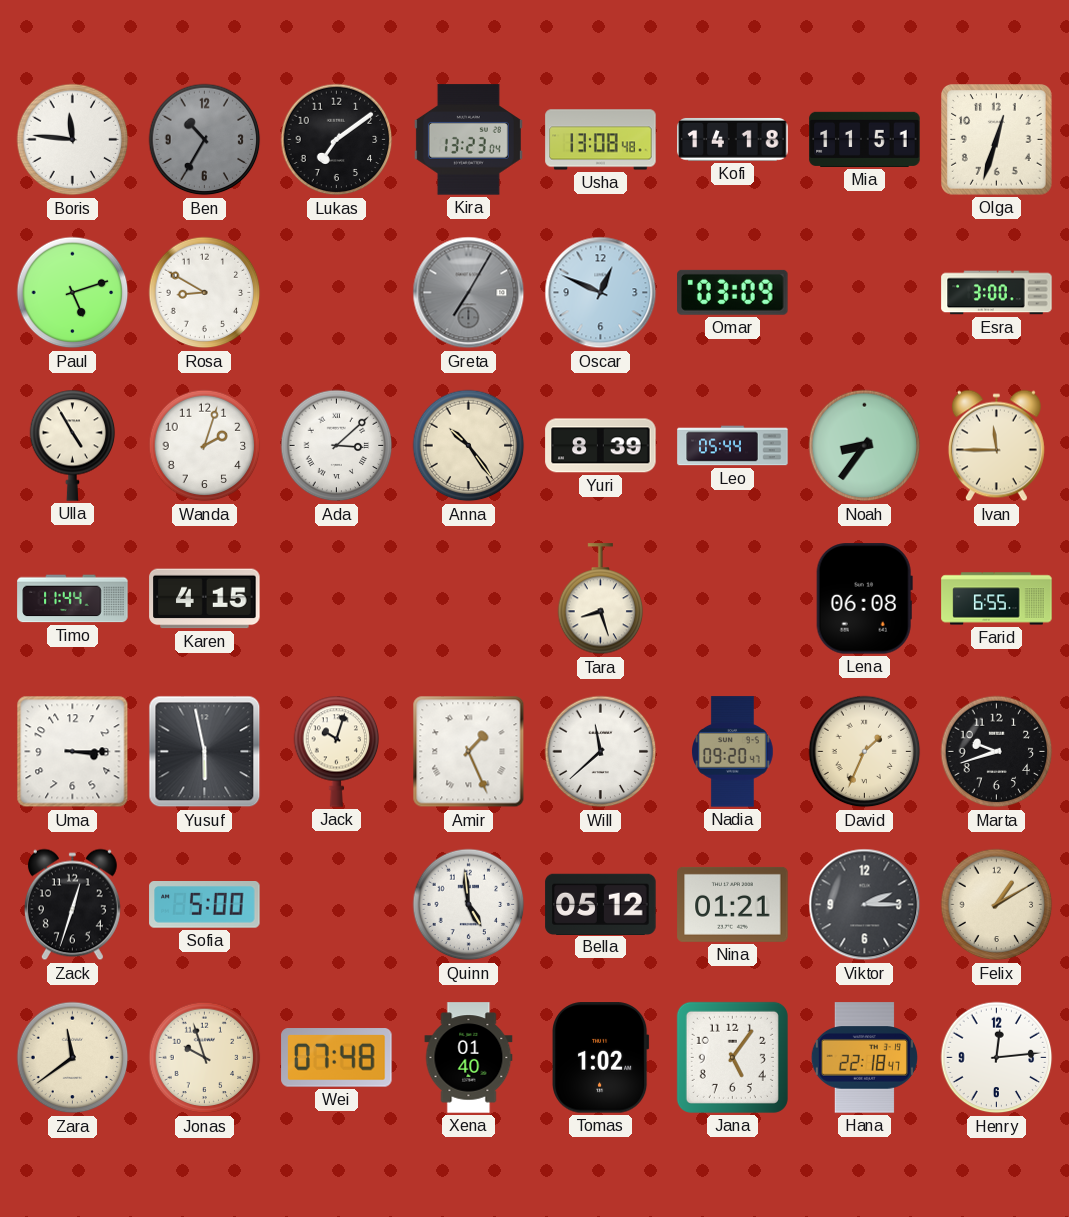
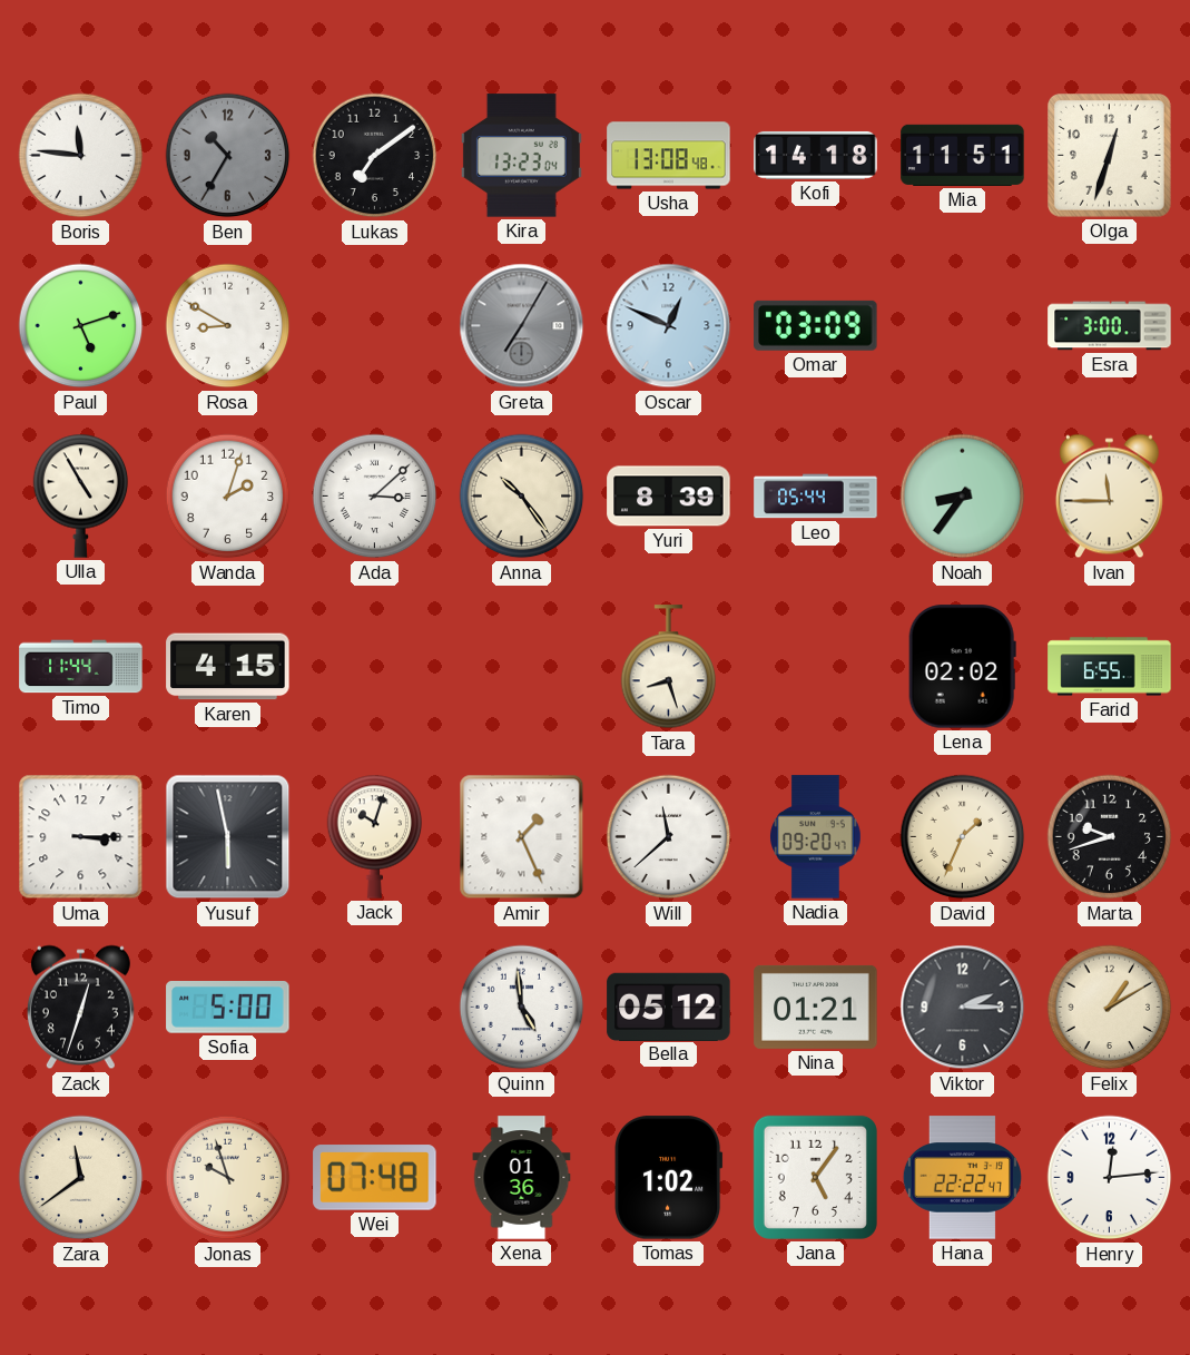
Lena: 06:08 -> 02:02 (962, 667)
Xena: 01:40 -> 01:36 (522, 1178)
Hana: 22:18 -> 22:22 (962, 1178)
